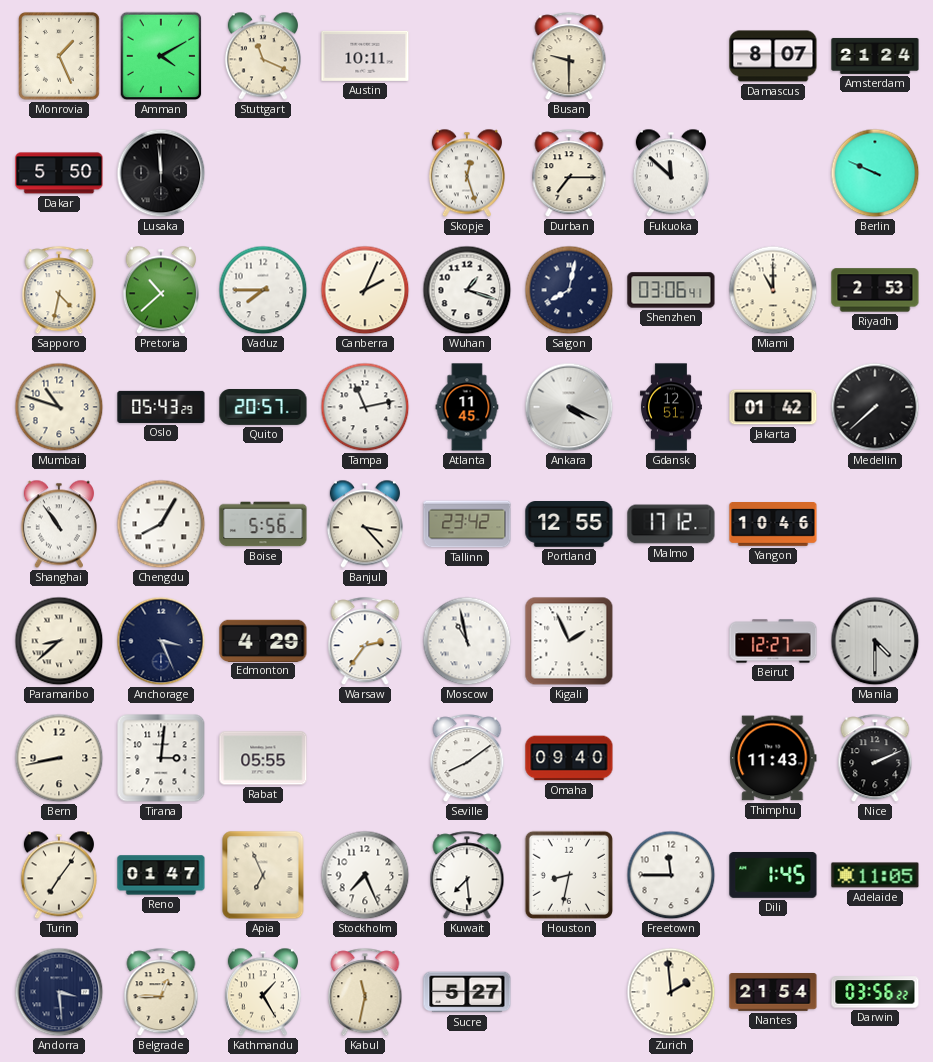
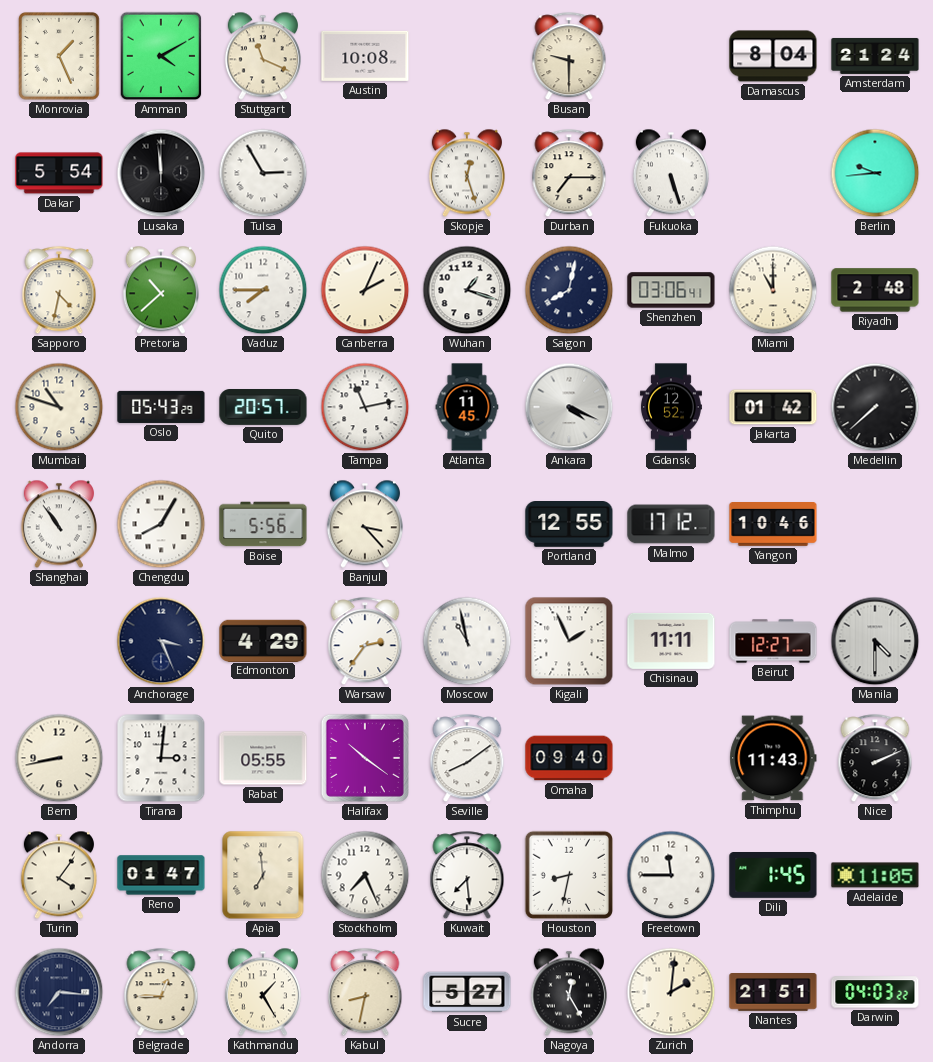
Austin: 10:11 -> 10:08 (365, 56)
Damascus: 8:07 -> 8:04 (773, 56)
Dakar: 5:50 -> 5:54 (59, 173)
Tulsa: none -> 2:55 (263, 173)
Fukuoka: 11:52 -> 5:27 (671, 173)
Berlin: 9:49 -> 9:44 (875, 173)
Riyadh: 2:53 -> 2:48 (875, 290)
Gdansk: 12:51 -> 12:52 (671, 407)
Tallinn: 23:42 -> none (467, 524)
Paramaribo: 8:38 -> none (59, 641)
Chisinau: none -> 11:11 (671, 641)
Halifax: none -> 10:21 (365, 758)
Turin: 7:06 -> 4:06 (59, 875)
Apia: 6:56 -> 6:59 (263, 875)
Andorra: 3:29 -> 7:16 (59, 992)
Kabul: 11:32 -> 8:32 (365, 993)
Nagoya: none -> 12:25 (569, 992)
Zurich: 1:59 -> 2:01 (671, 992)
Nantes: 21:54 -> 21:51 (773, 992)
Darwin: 03:56 -> 04:03 (875, 992)
